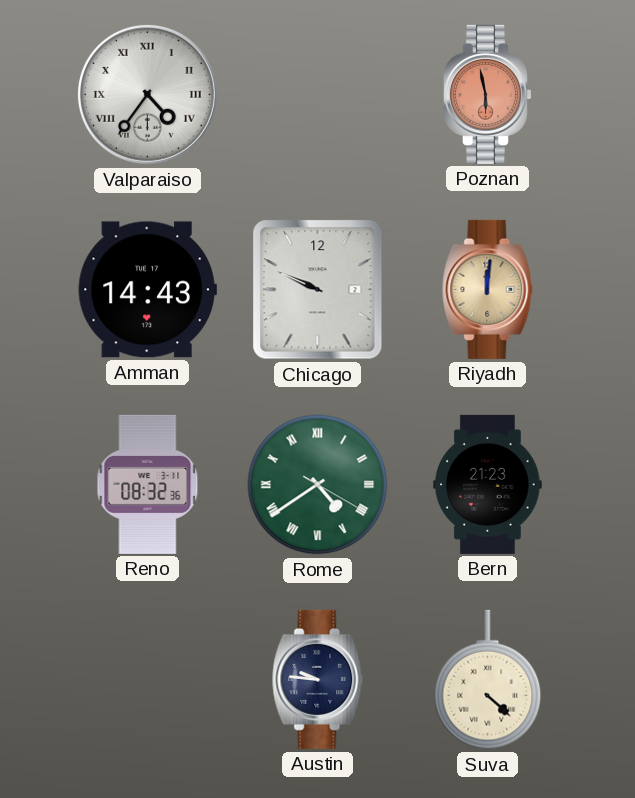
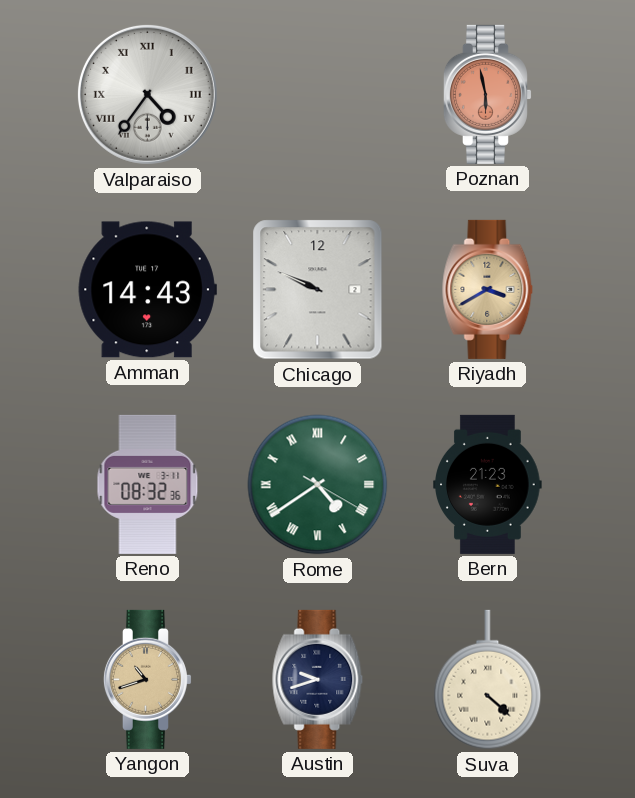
Riyadh: 12:01 -> 3:40 (488, 289)
Yangon: none -> 10:42 (147, 679)
Austin: 9:46 -> 9:42 (318, 679)
